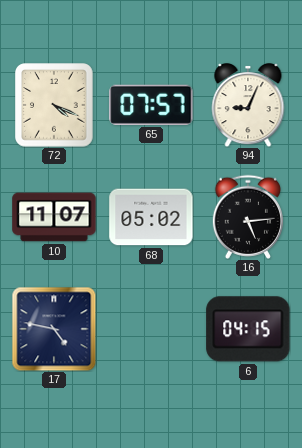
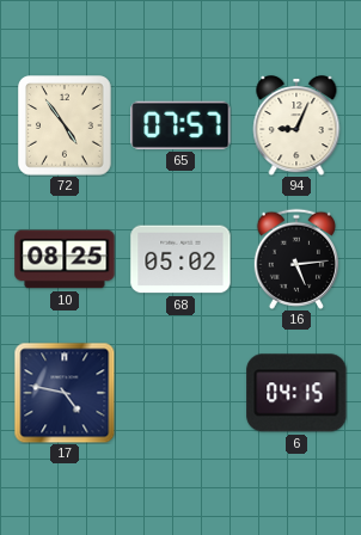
72: 4:19 -> 4:54 (66, 125)
10: 11:07 -> 08:25 (65, 259)
